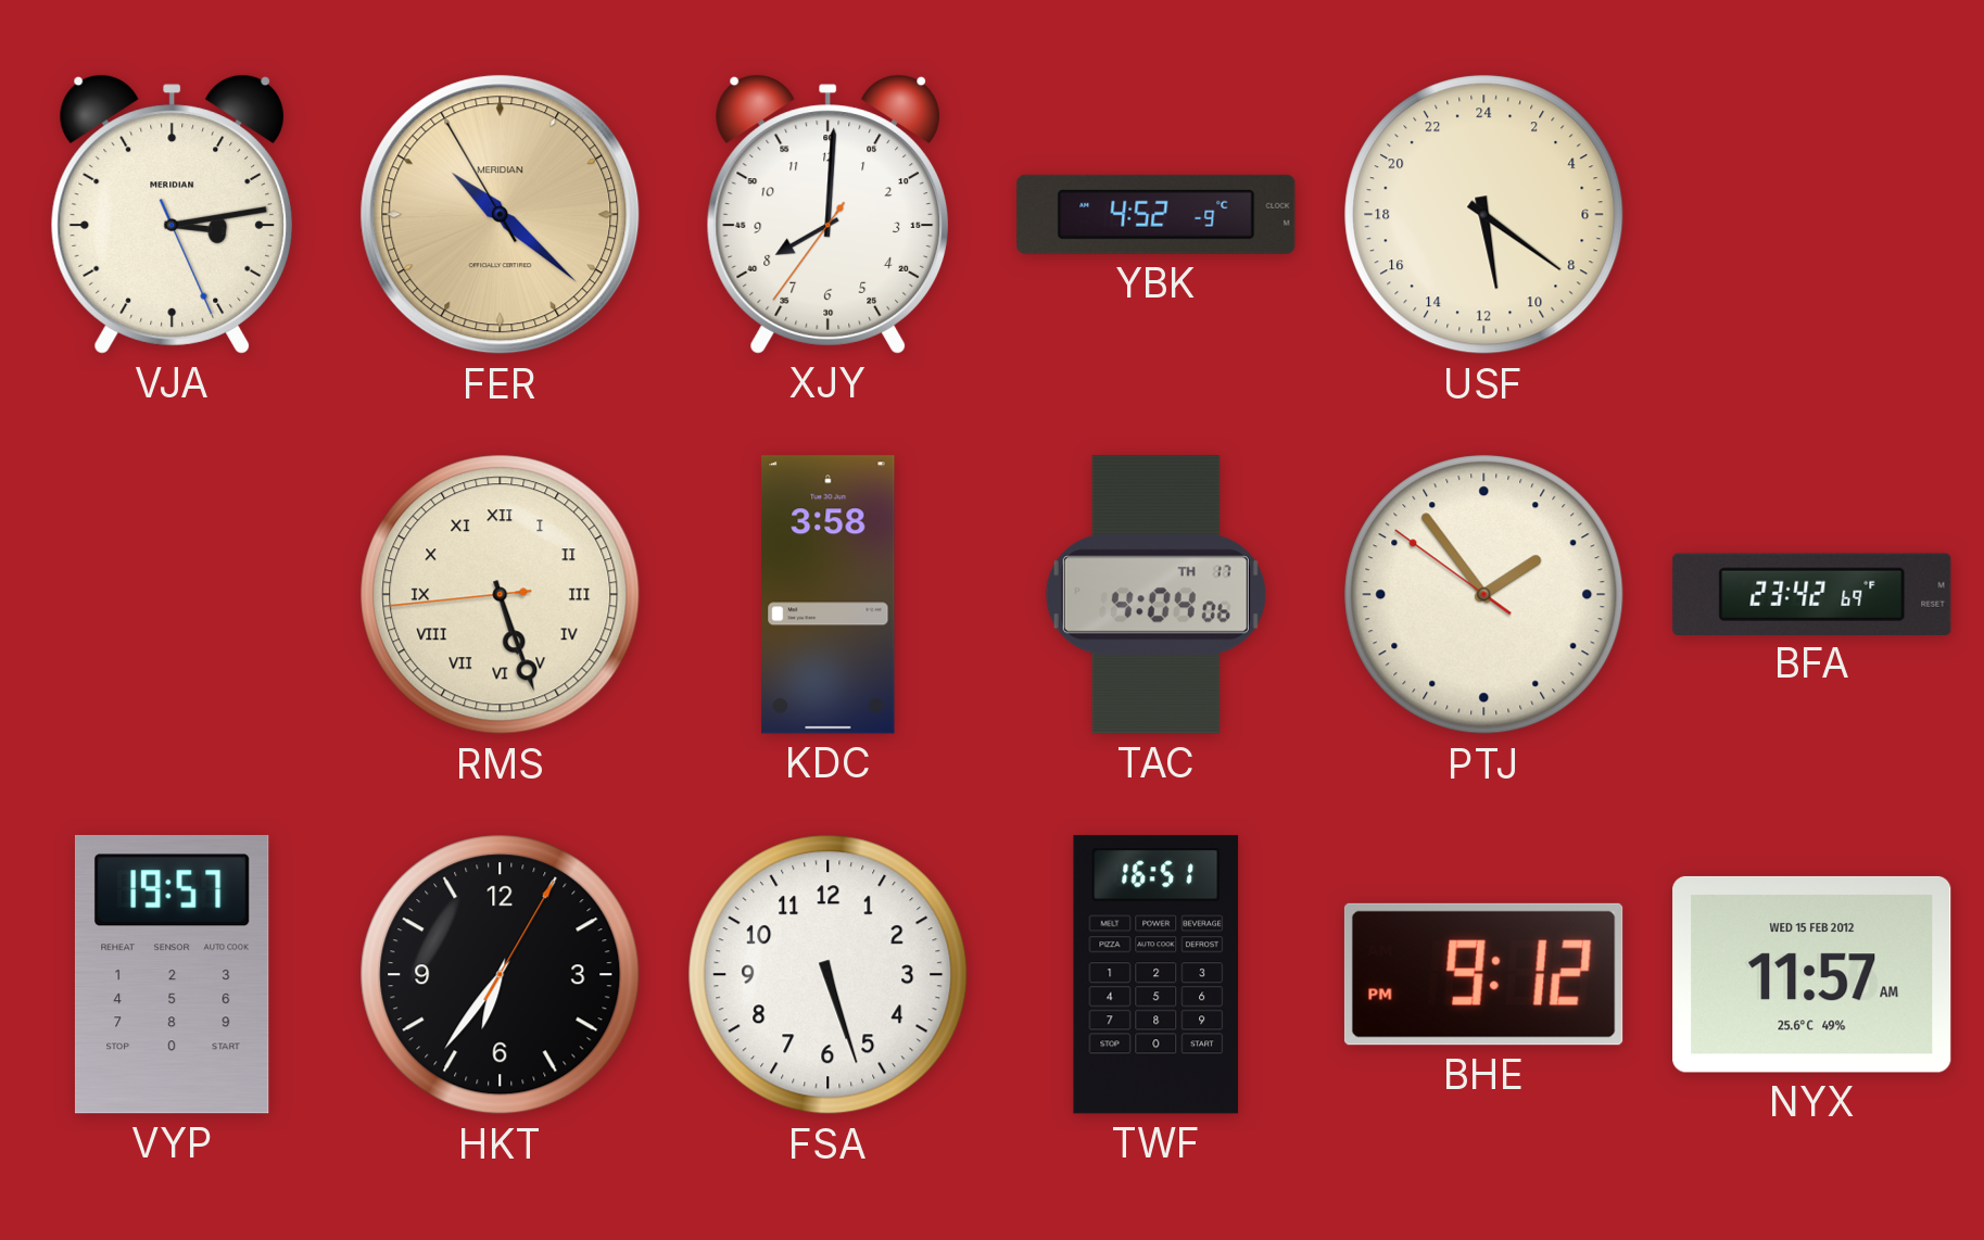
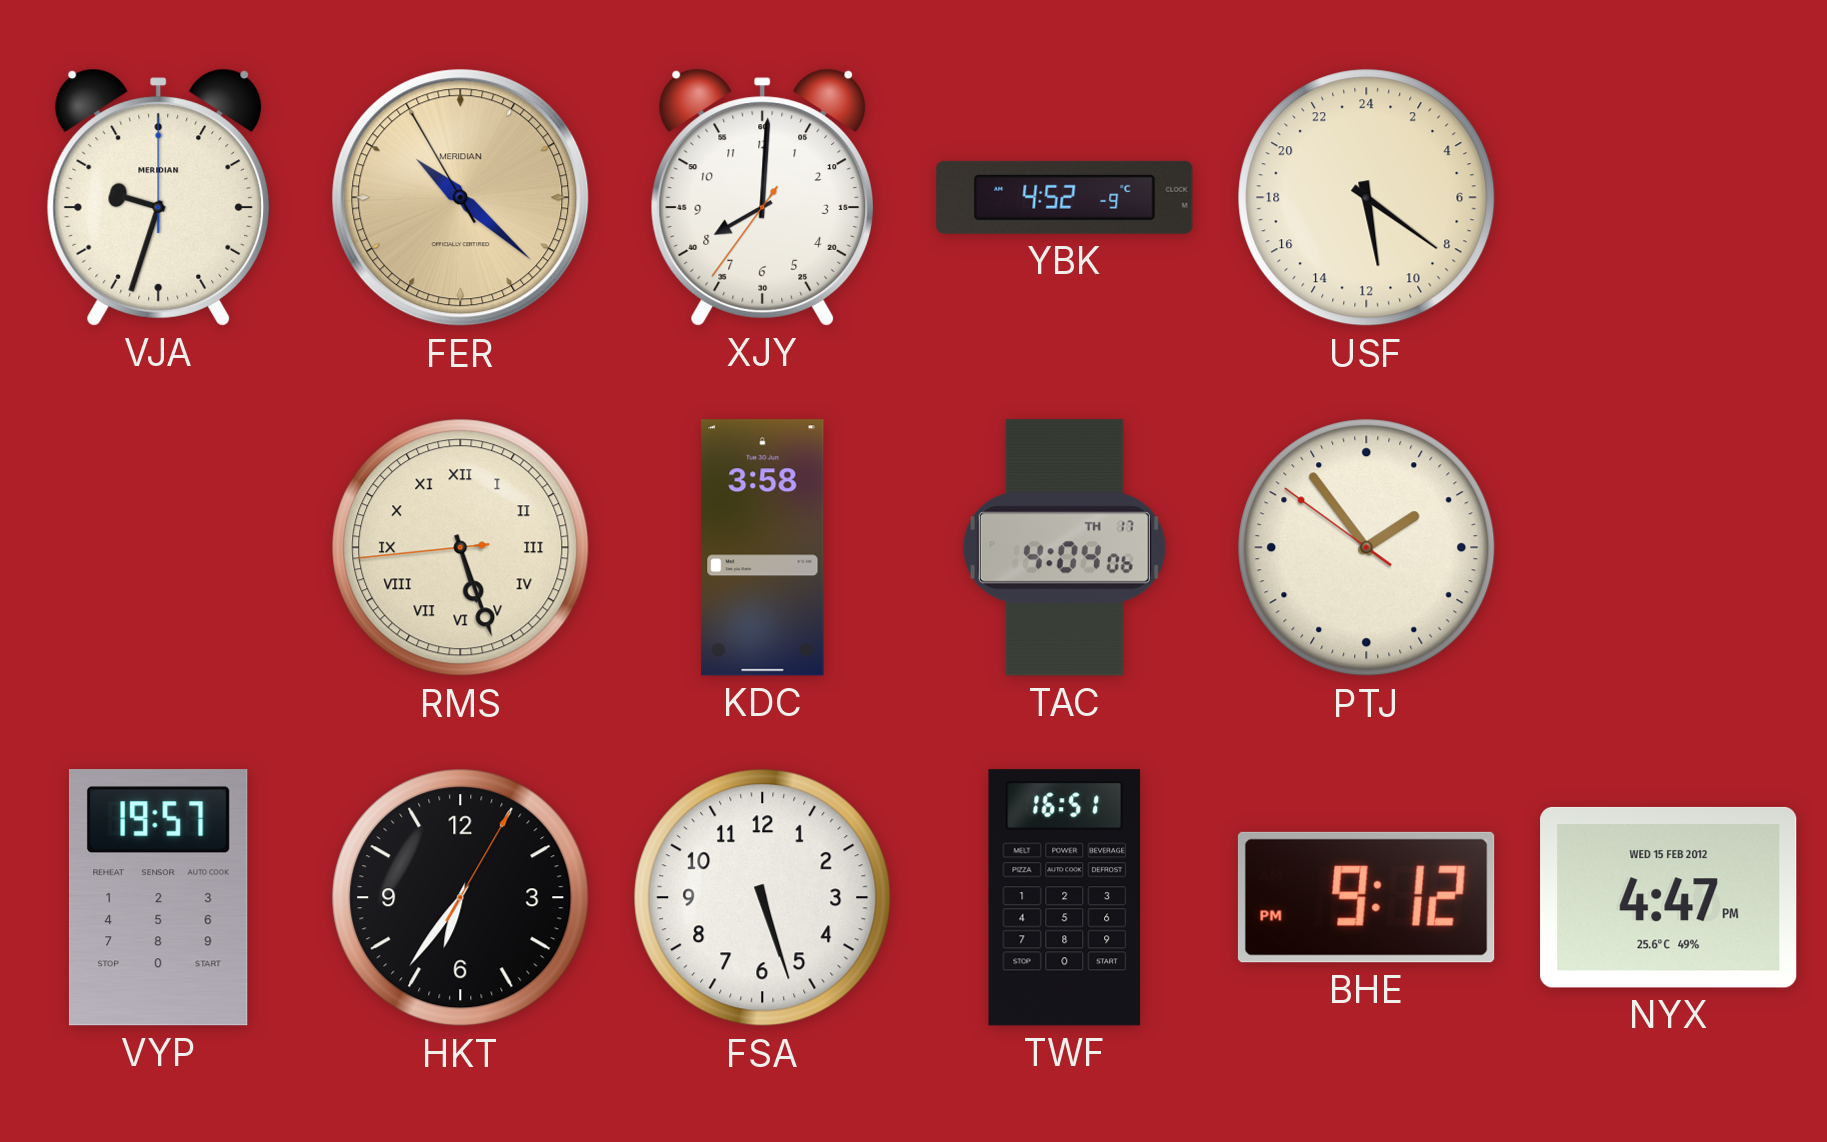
VJA: 3:13 -> 9:33 (158, 197)
BFA: 23:42 -> none (1812, 594)
NYX: 11:57 -> 4:47 (1669, 897)
